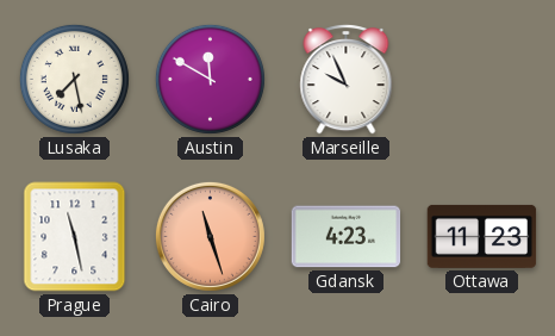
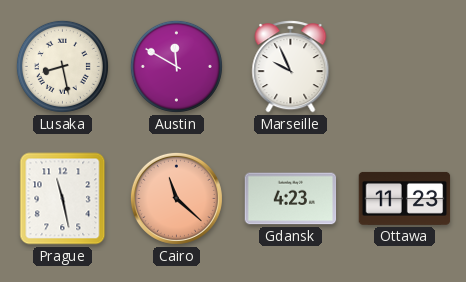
Lusaka: 7:28 -> 8:28 (62, 66)
Cairo: 11:27 -> 11:22 (176, 198)
